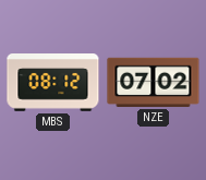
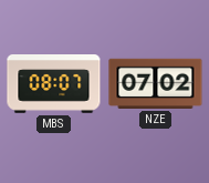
MBS: 08:12 -> 08:07 (54, 84)
